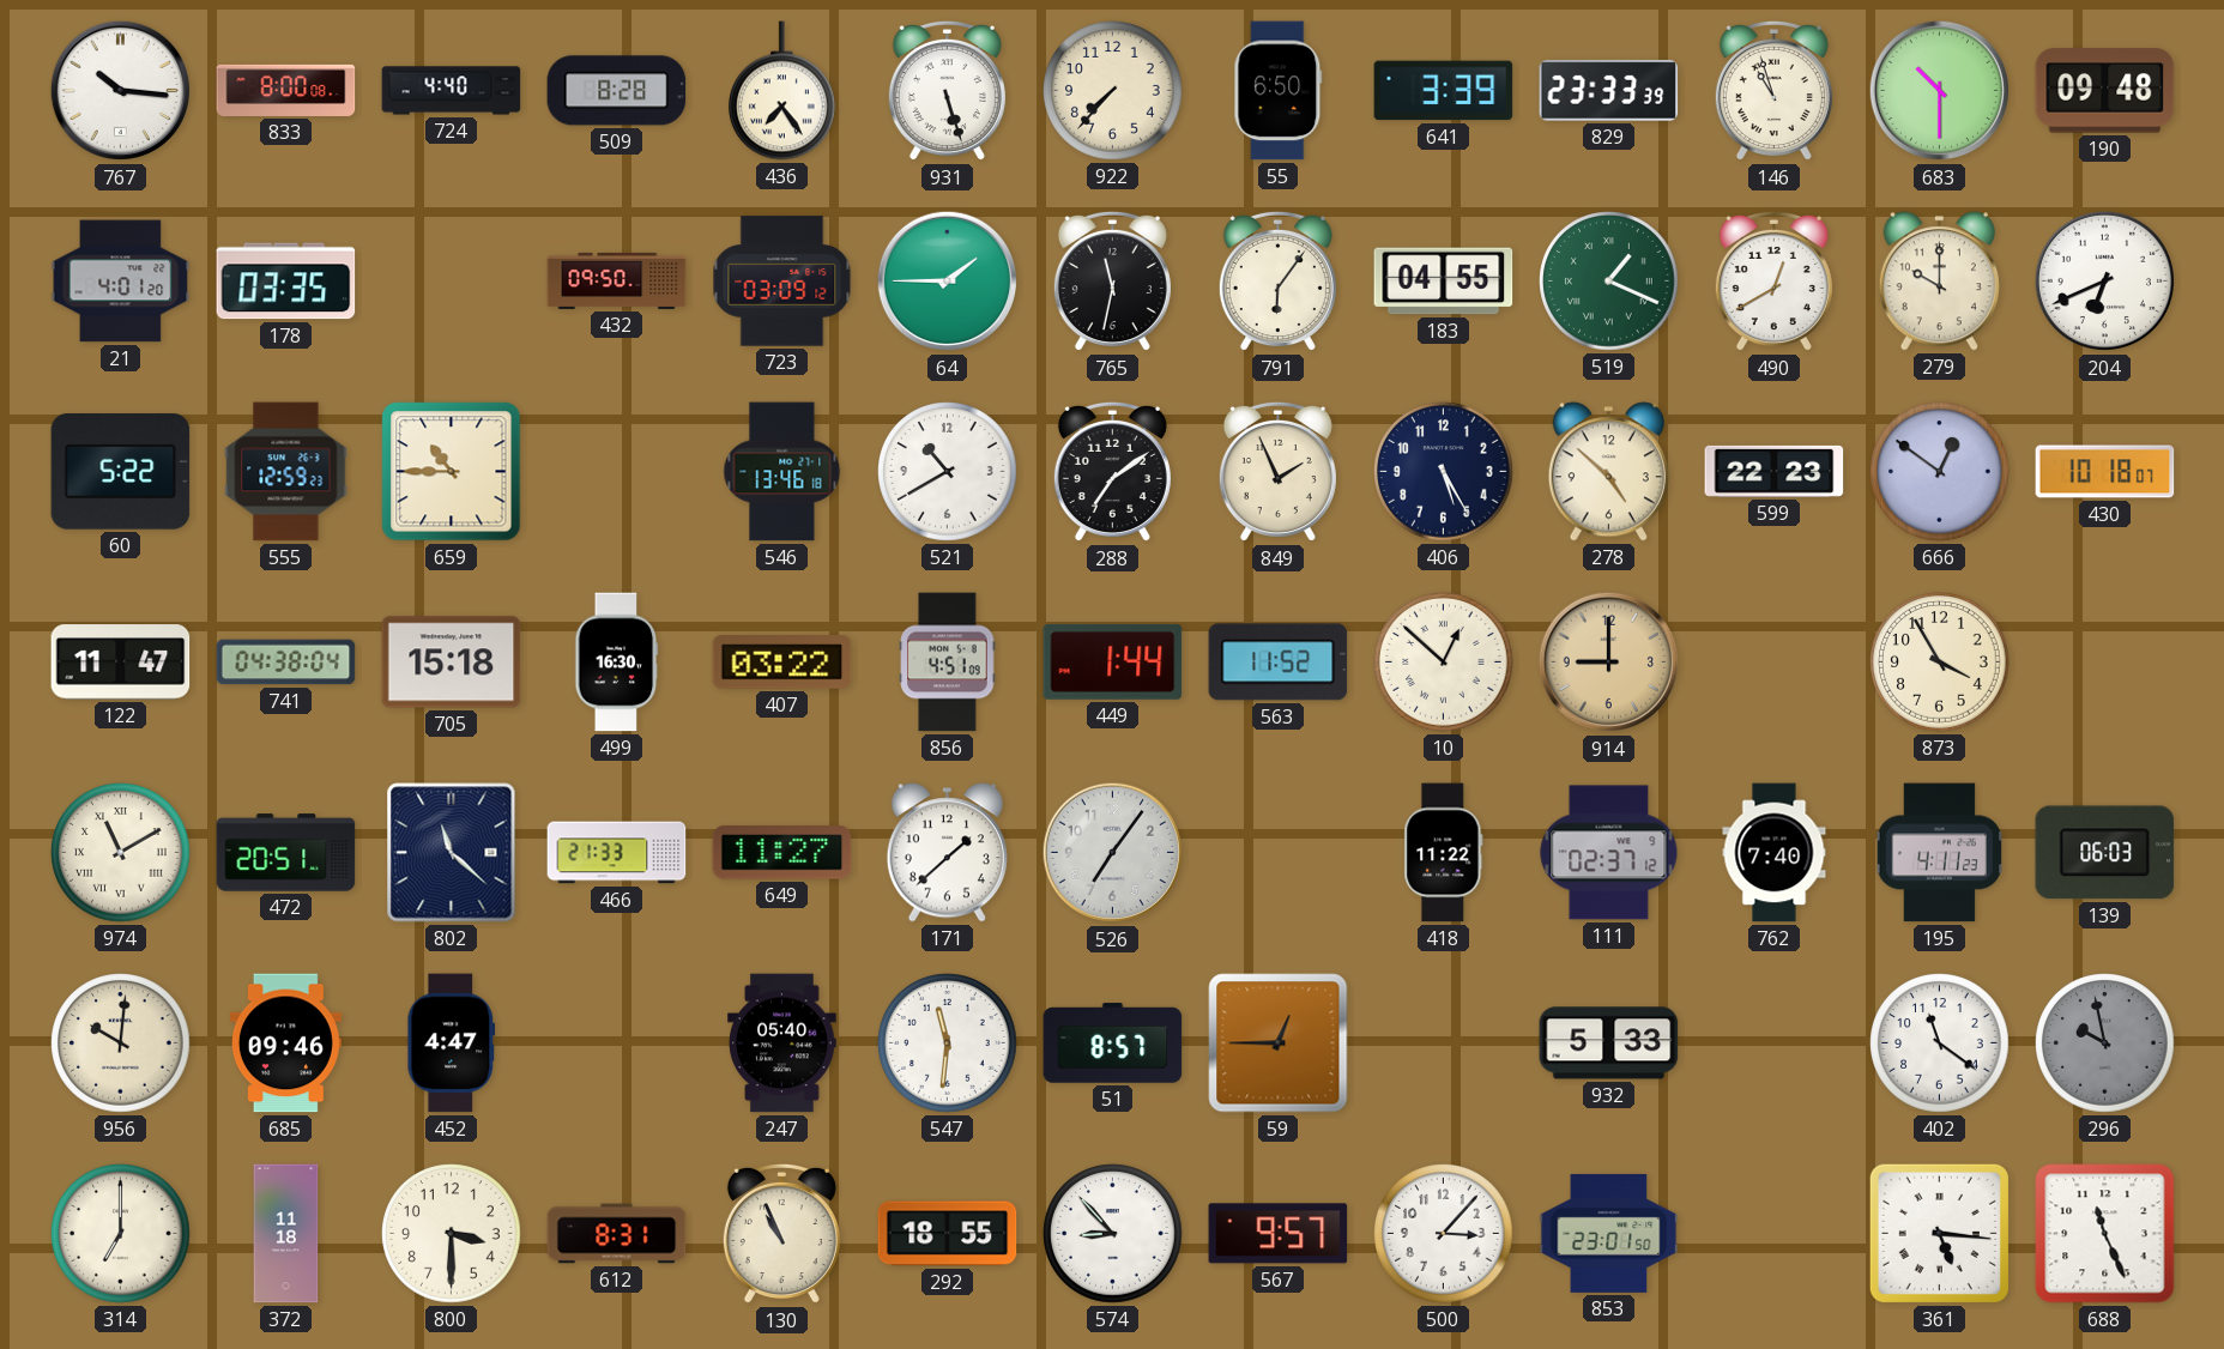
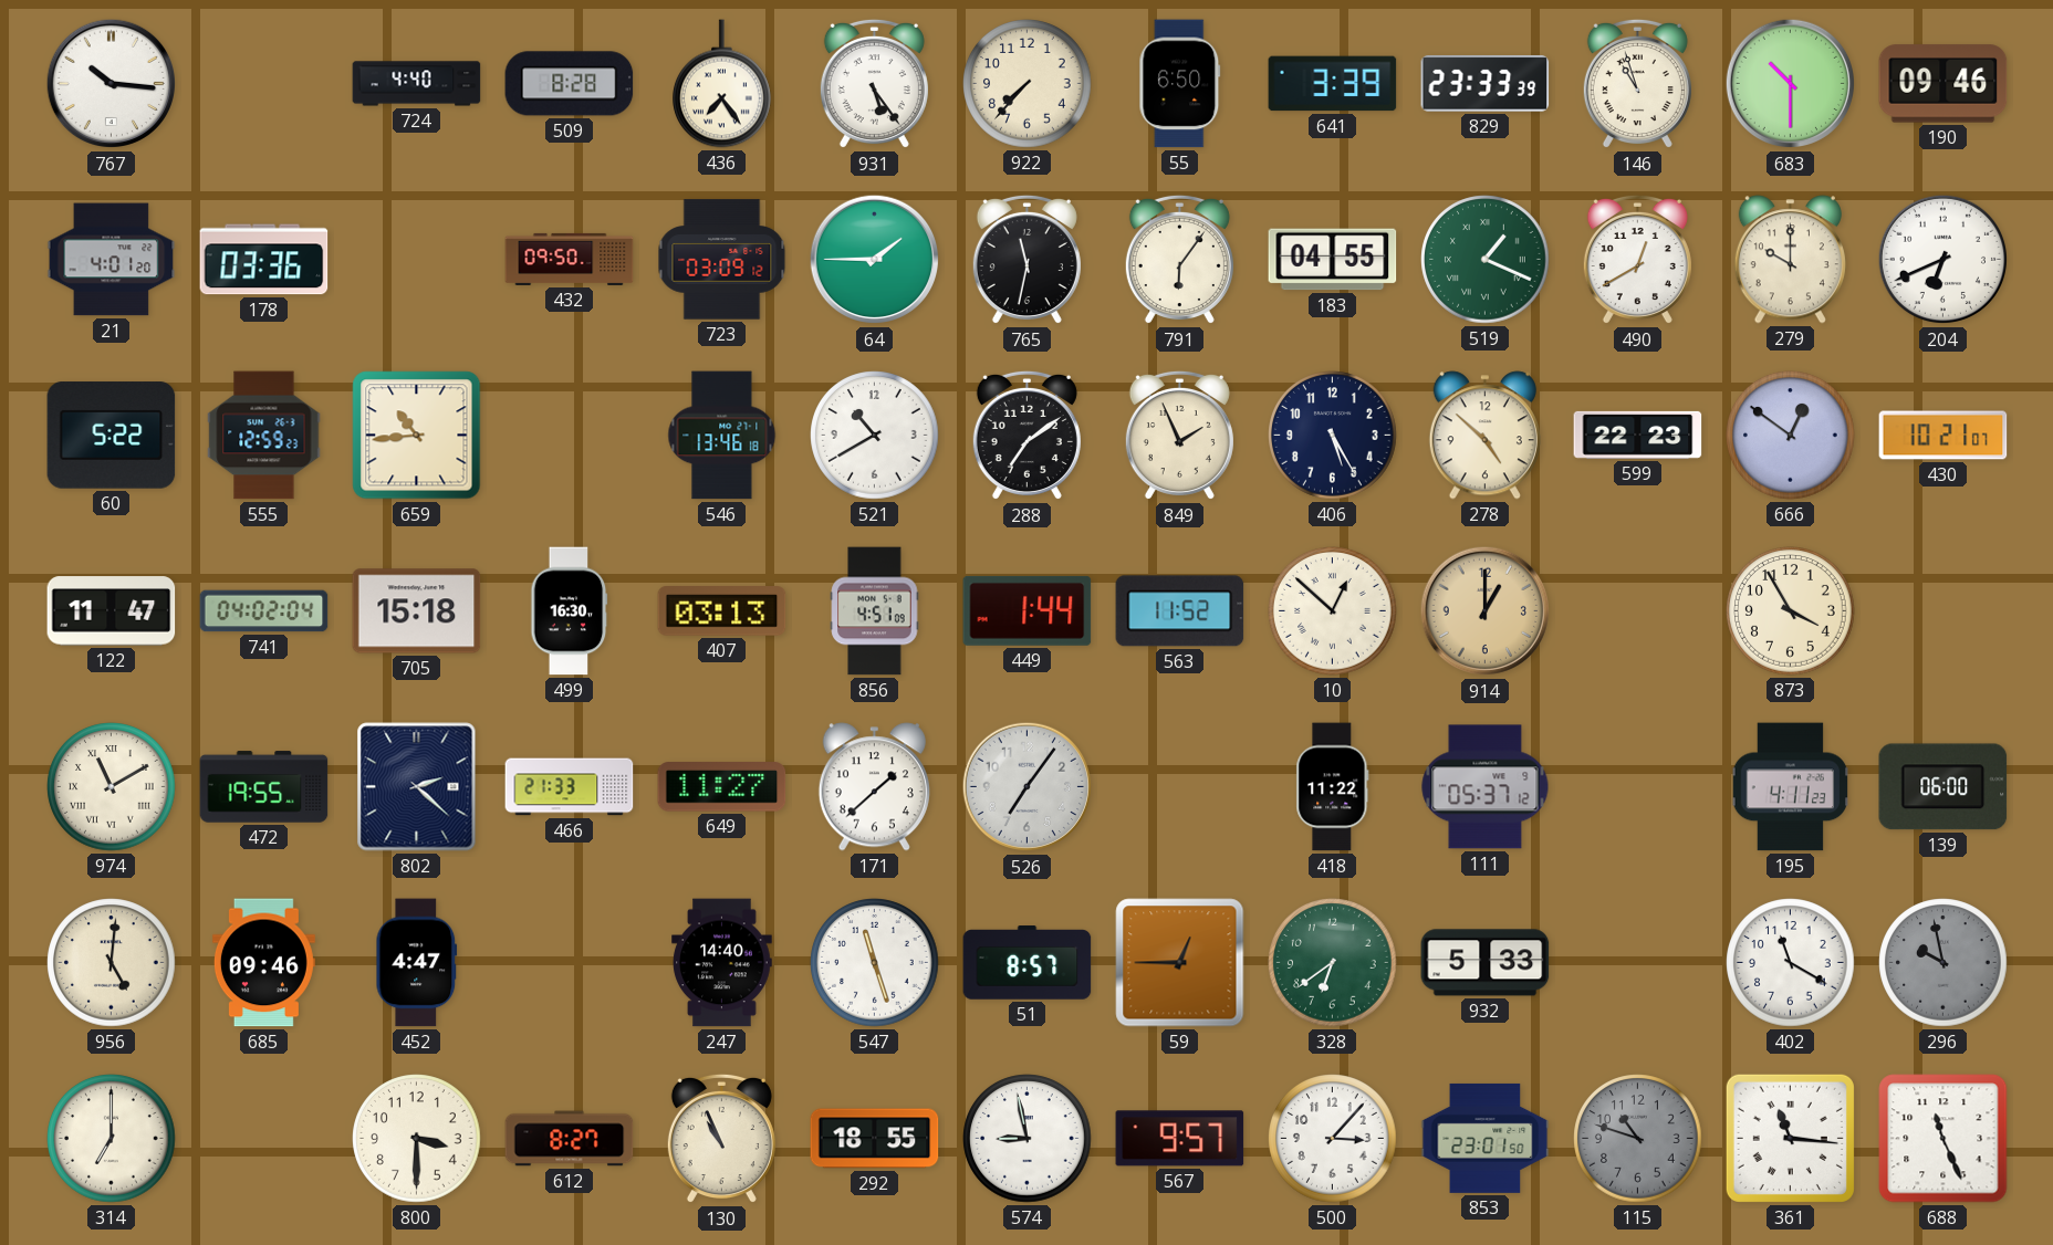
833: 8:00 -> none (286, 90)
931: 5:27 -> 5:24 (874, 84)
190: 09:48 -> 09:46 (1943, 84)
178: 03:35 -> 03:36 (264, 260)
659: 10:45 -> 10:44 (417, 436)
430: 10:18 -> 10:21 (1943, 436)
741: 04:38 -> 04:02 (264, 611)
407: 03:22 -> 03:13 (722, 611)
914: 9:00 -> 1:00 (1486, 611)
472: 20:51 -> 19:55 (264, 787)
802: 11:22 -> 2:22 (417, 787)
111: 02:37 -> 05:37 (1486, 787)
762: 7:40 -> none (1775, 853)
139: 06:03 -> 06:00 (1943, 787)
956: 10:01 -> 5:01 (112, 963)
247: 05:40 -> 14:40 (722, 963)
547: 11:31 -> 11:27 (875, 963)
328: none -> 6:39 (1333, 963)
402: 11:21 -> 11:20 (1791, 963)
372: 11:18 -> none (286, 1234)
612: 8:31 -> 8:27 (570, 1139)
574: 8:53 -> 8:58 (1028, 1139)
115: none -> 10:48 (1638, 1139)
361: 5:16 -> 11:16 (1790, 1138)
